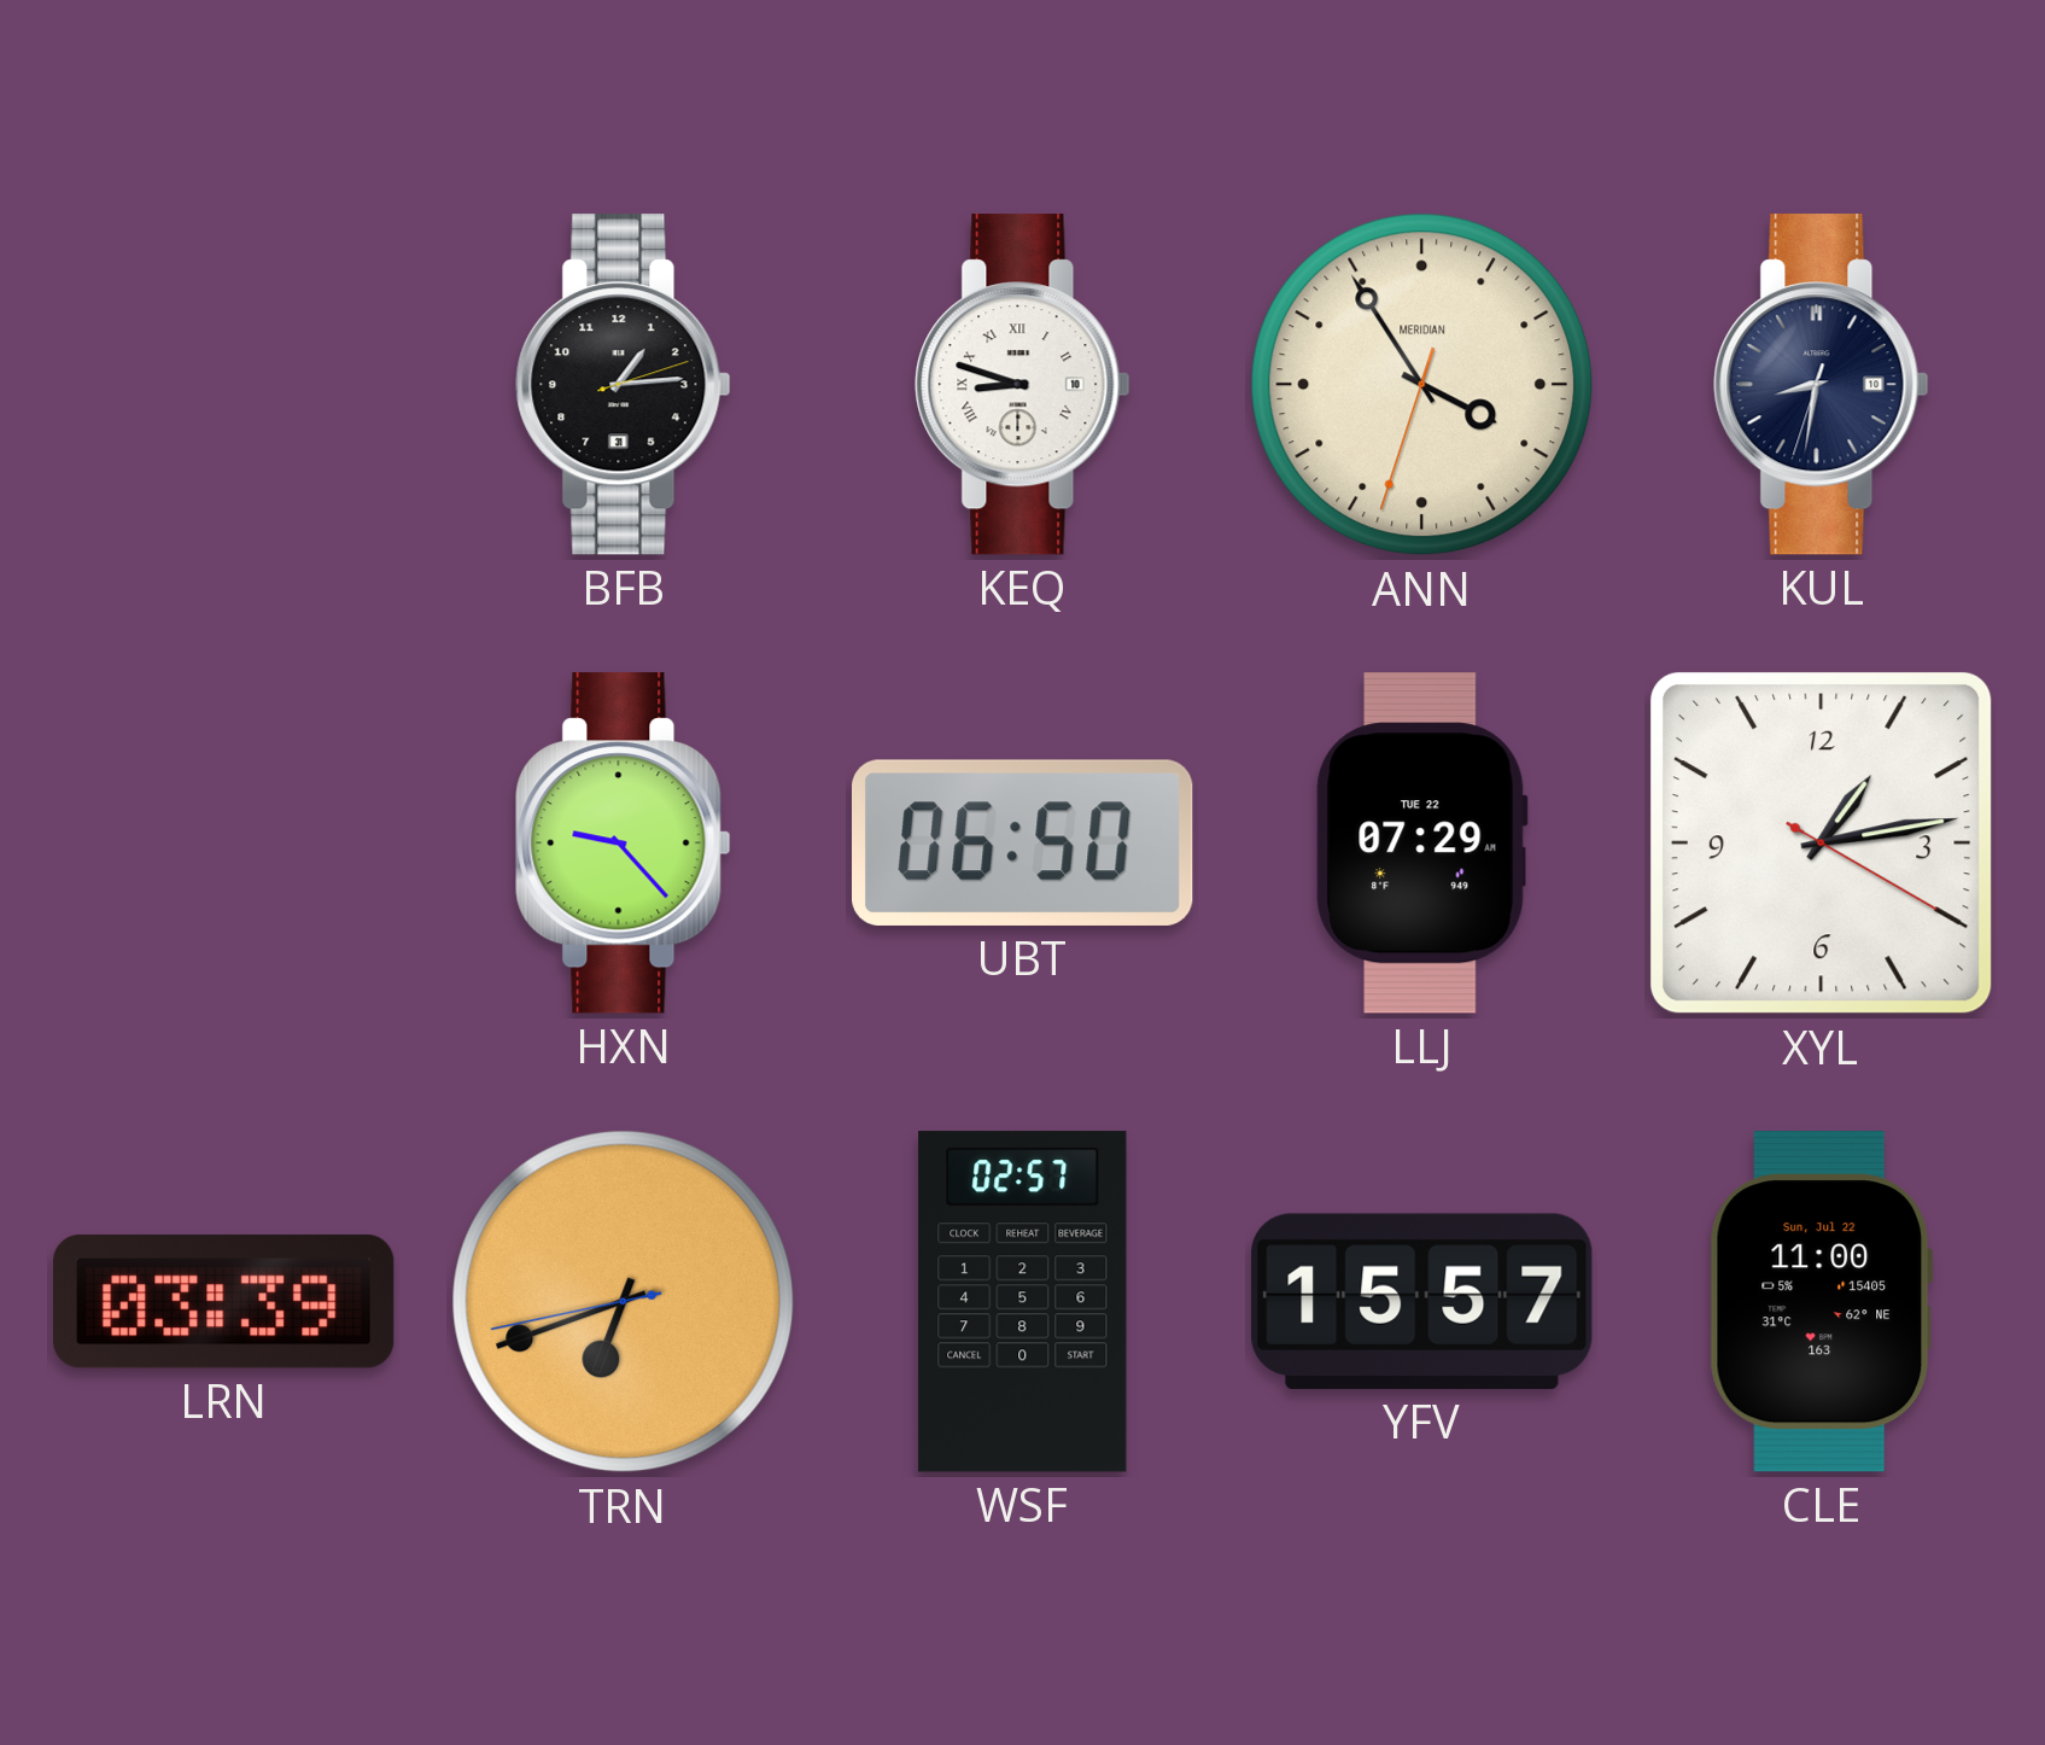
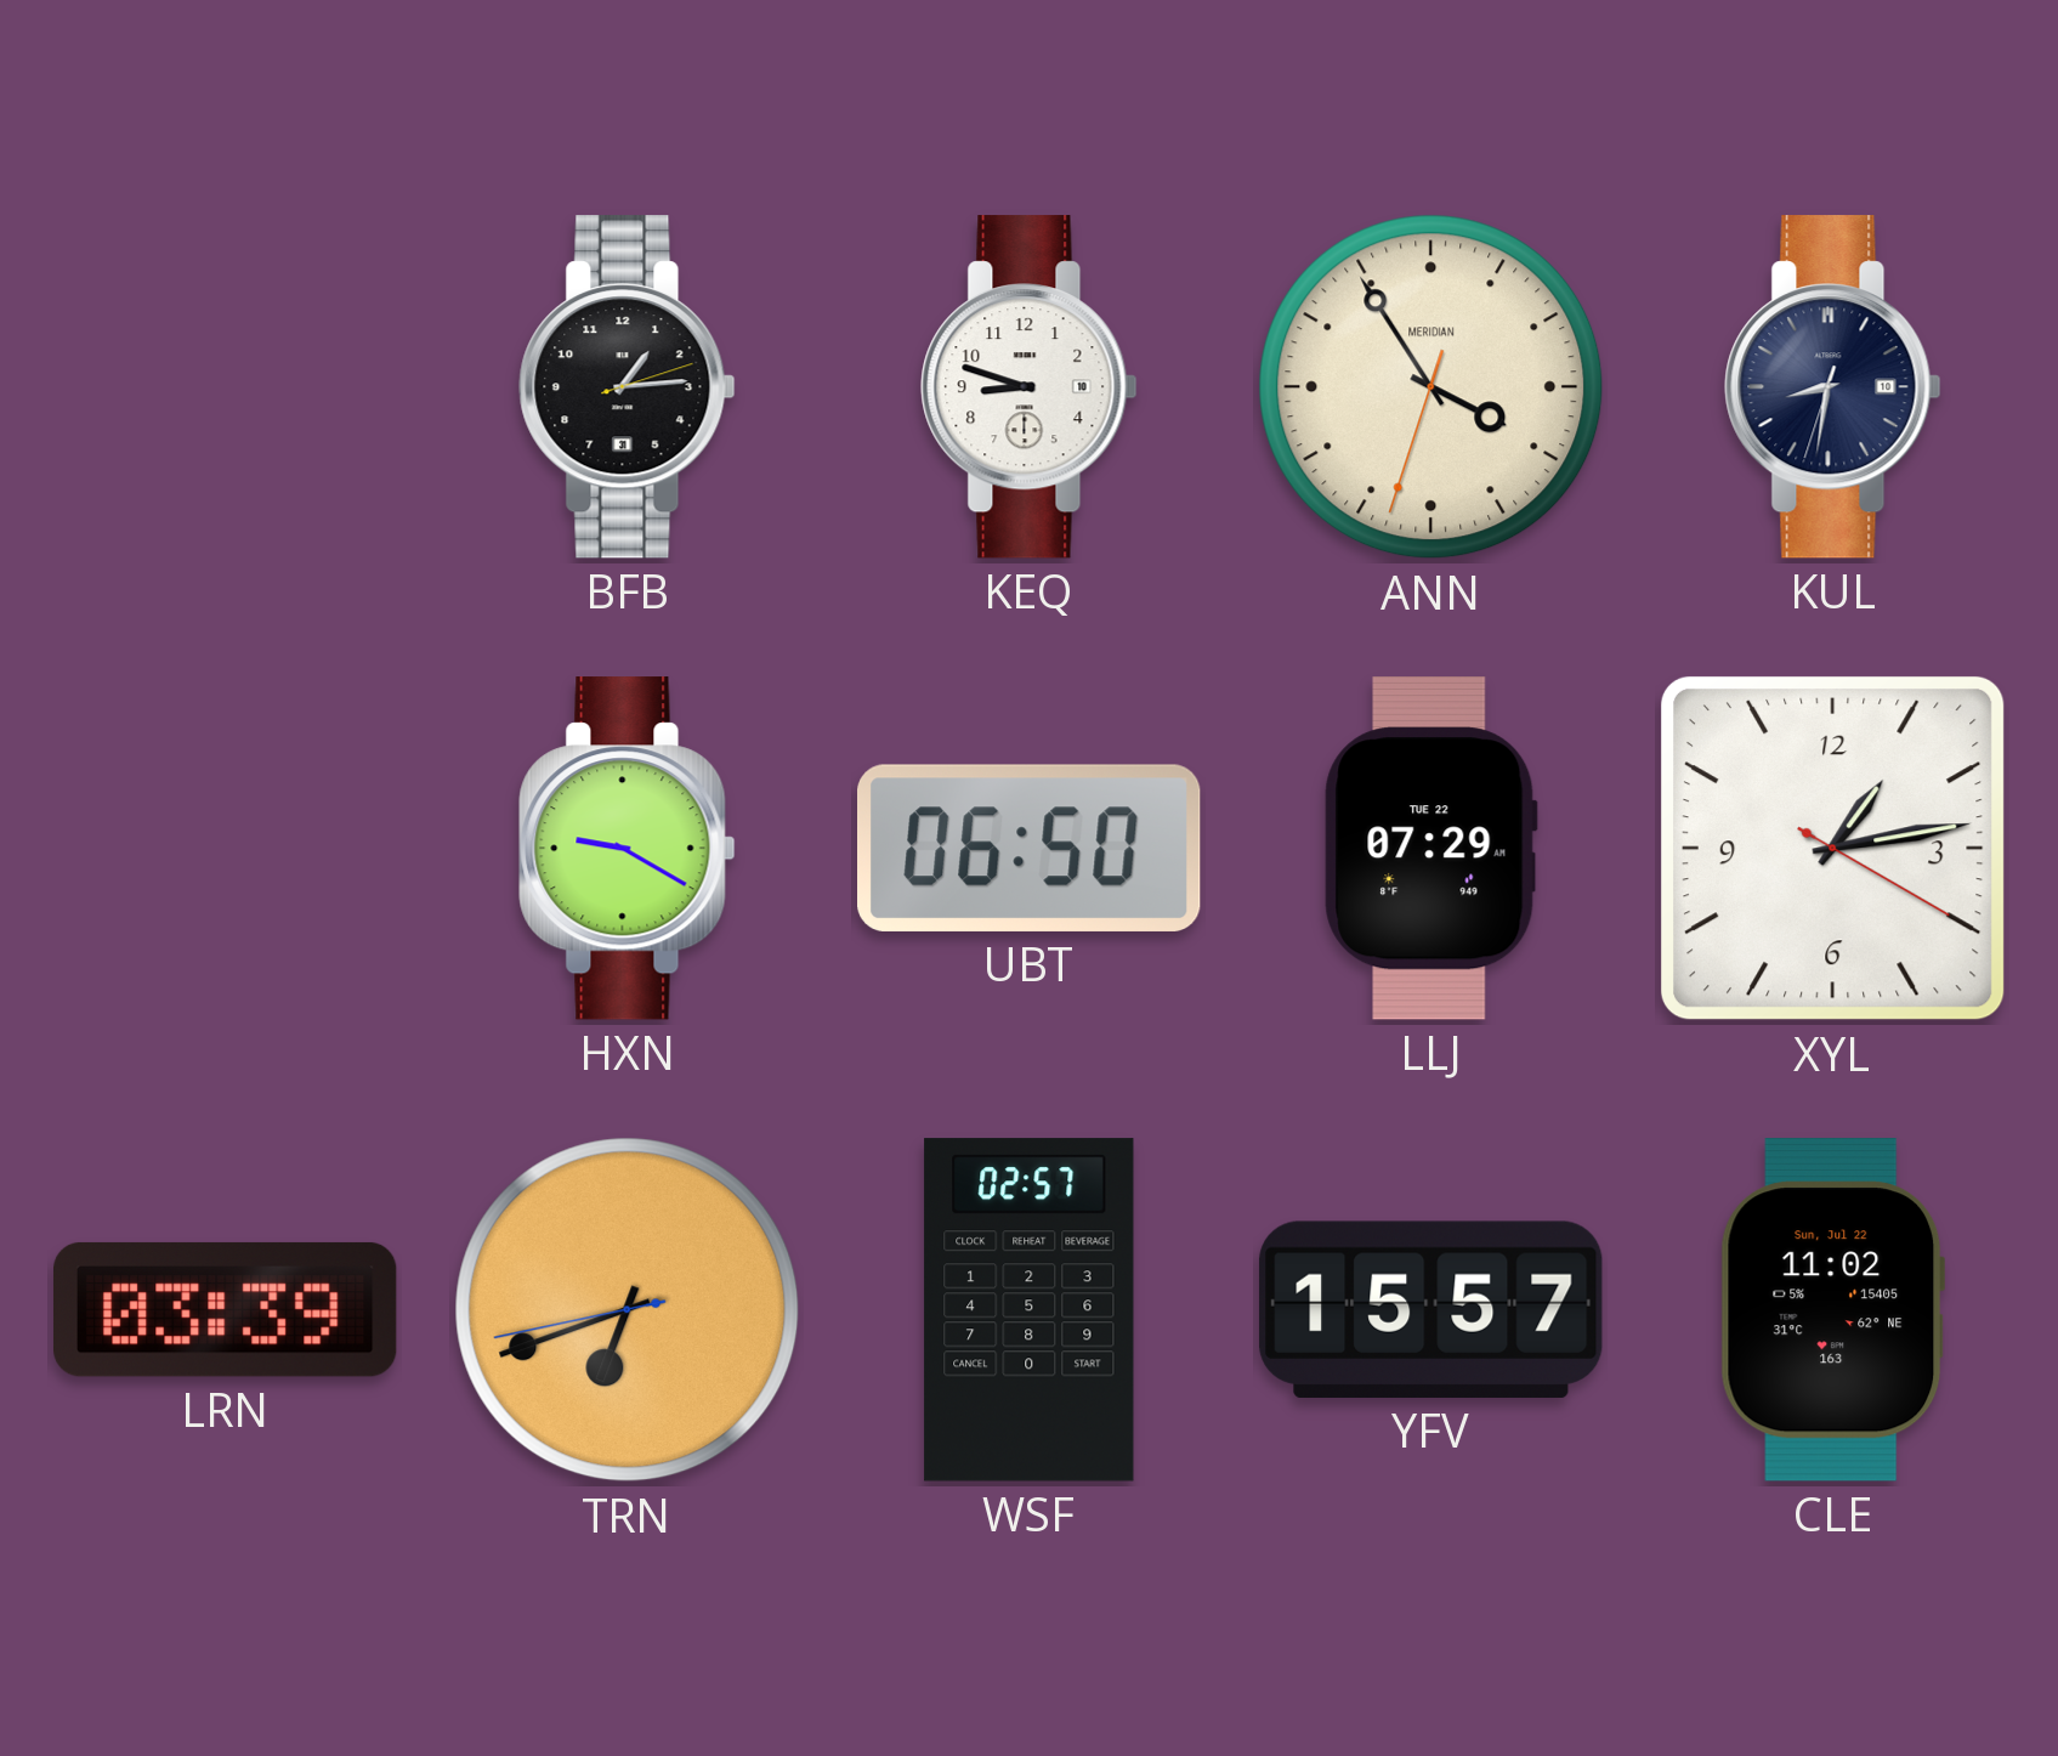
KEQ numerals: Roman -> Arabic (1030, 387)
HXN: 9:23 -> 9:20 (628, 849)
CLE: 11:00 -> 11:02 (1832, 1310)
